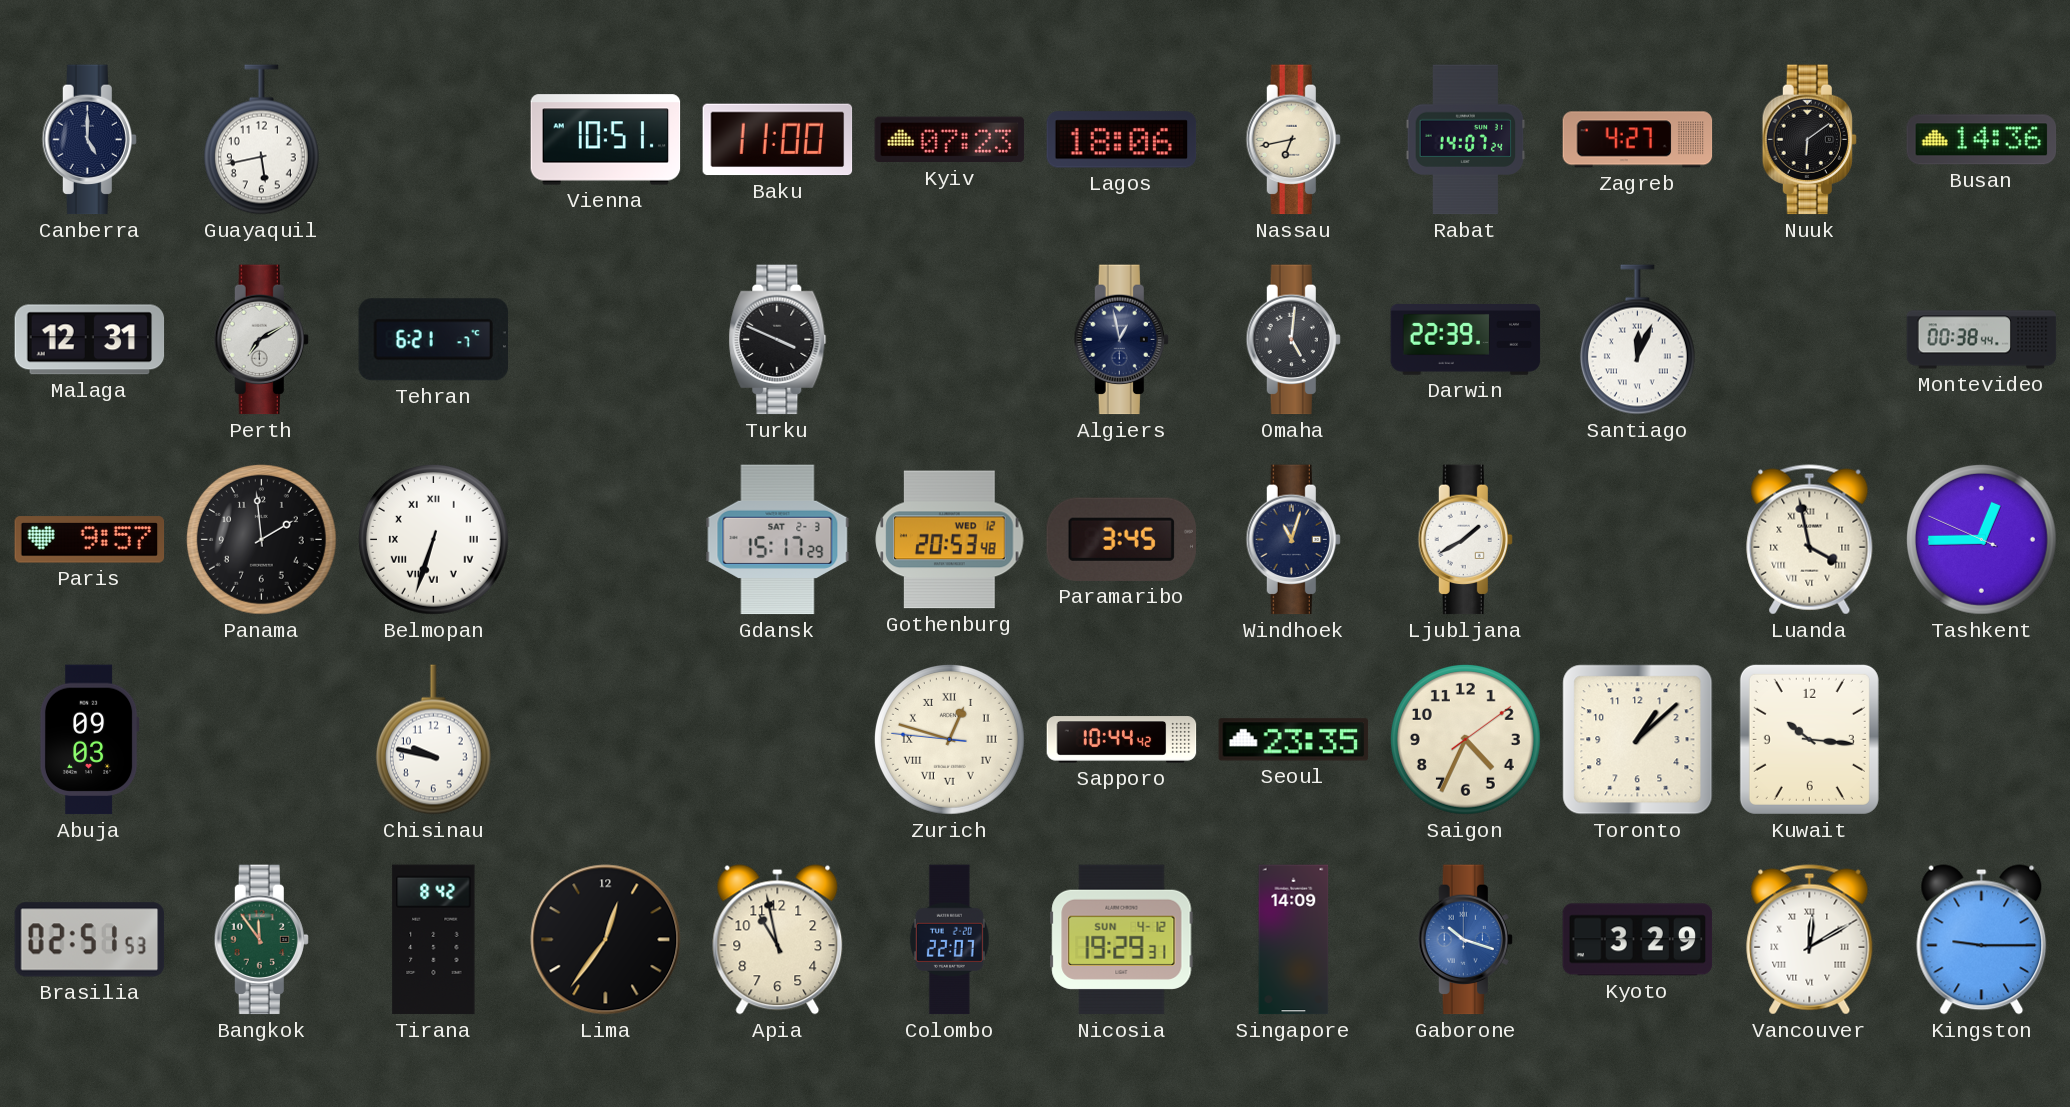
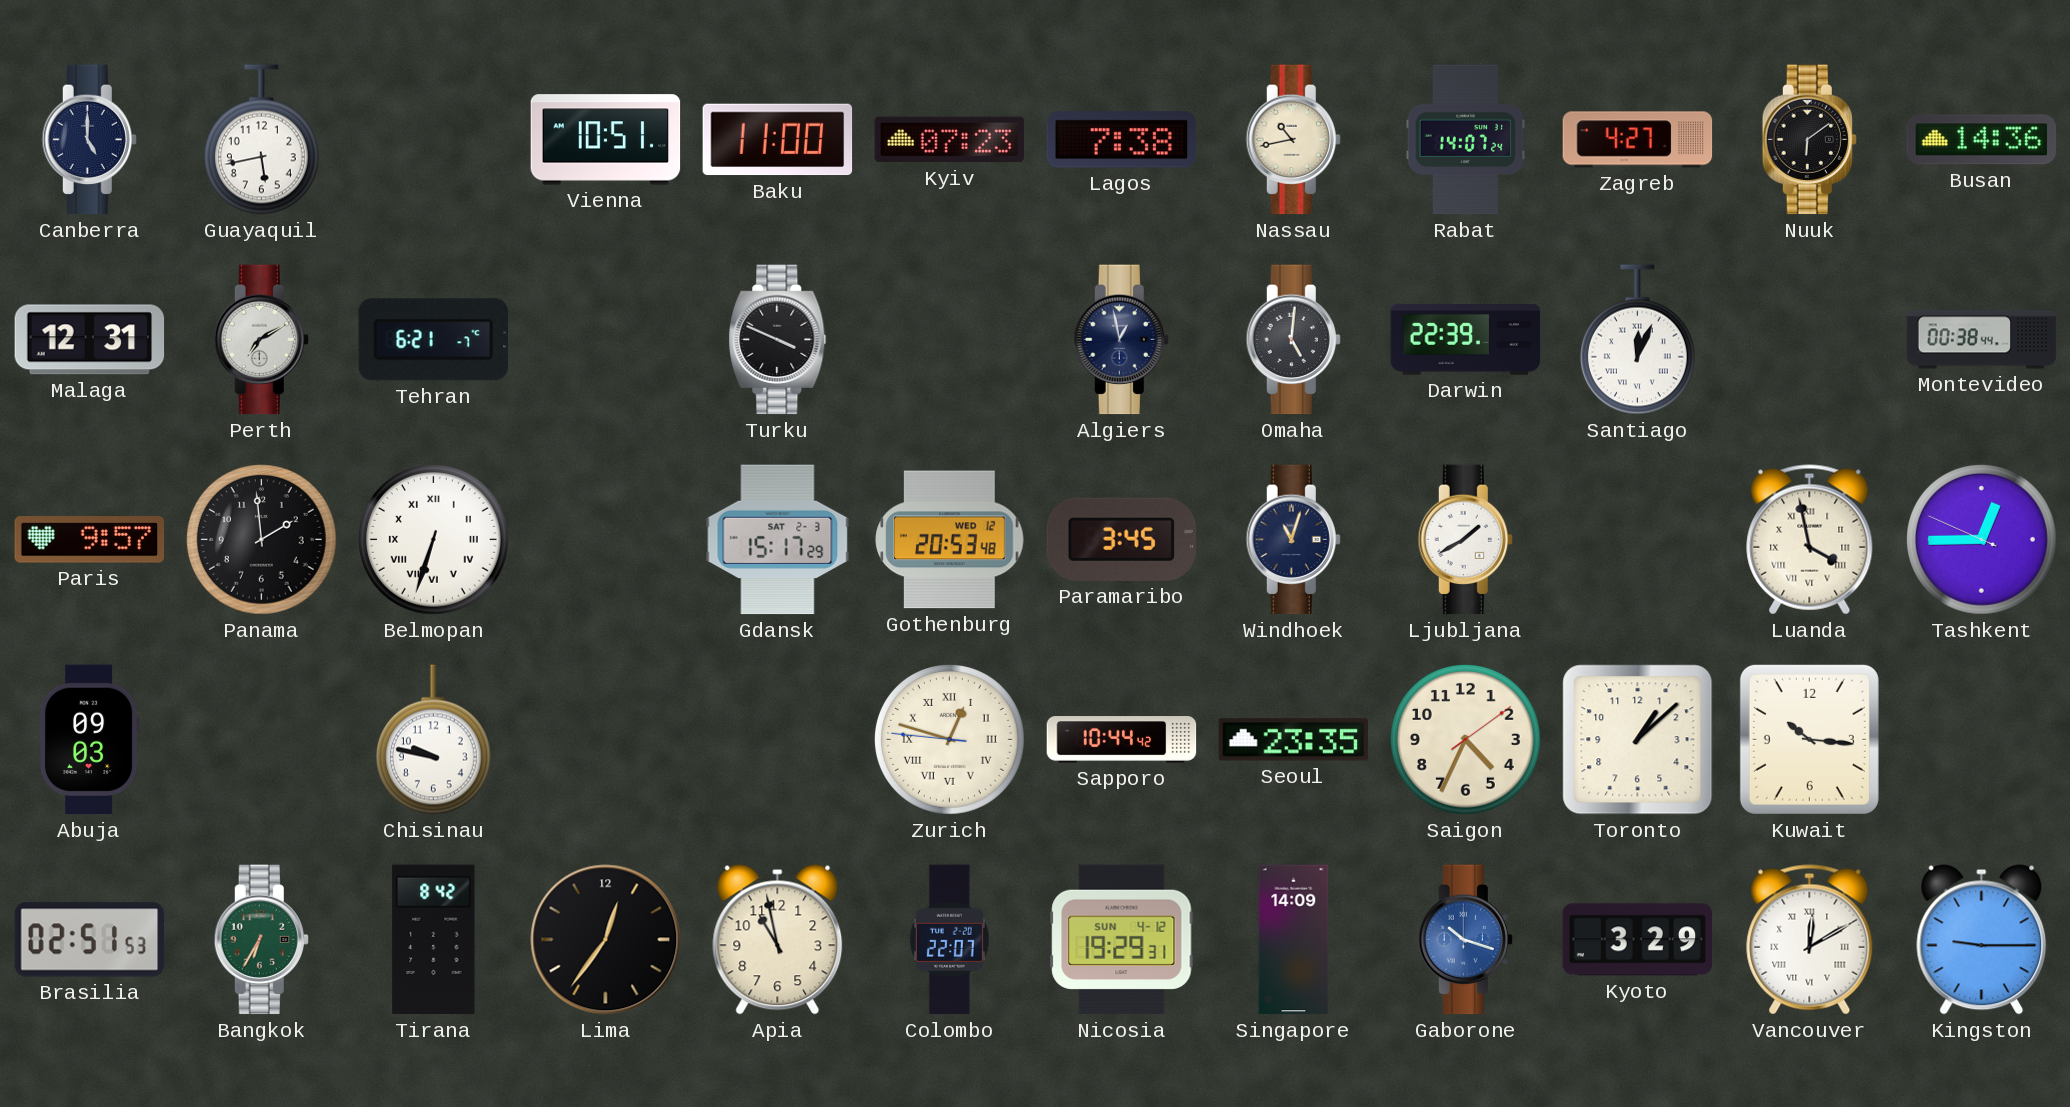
Lagos: 18:06 -> 7:38 (1122, 140)
Nassau: 6:43 -> 10:43 (1293, 140)
Bangkok: 11:54 -> 6:35 (261, 940)
